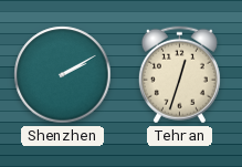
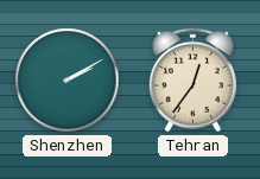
Tehran: 12:33 -> 12:36 (192, 81)
